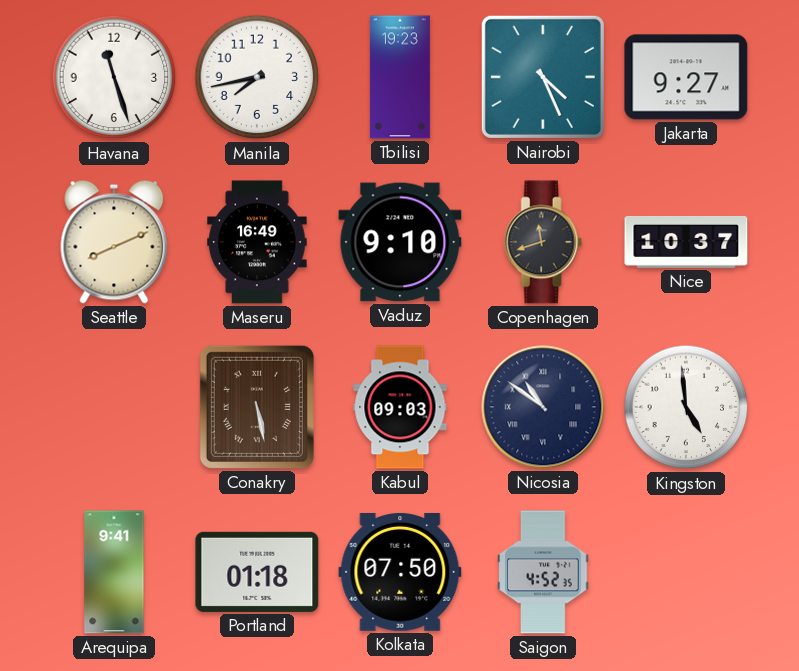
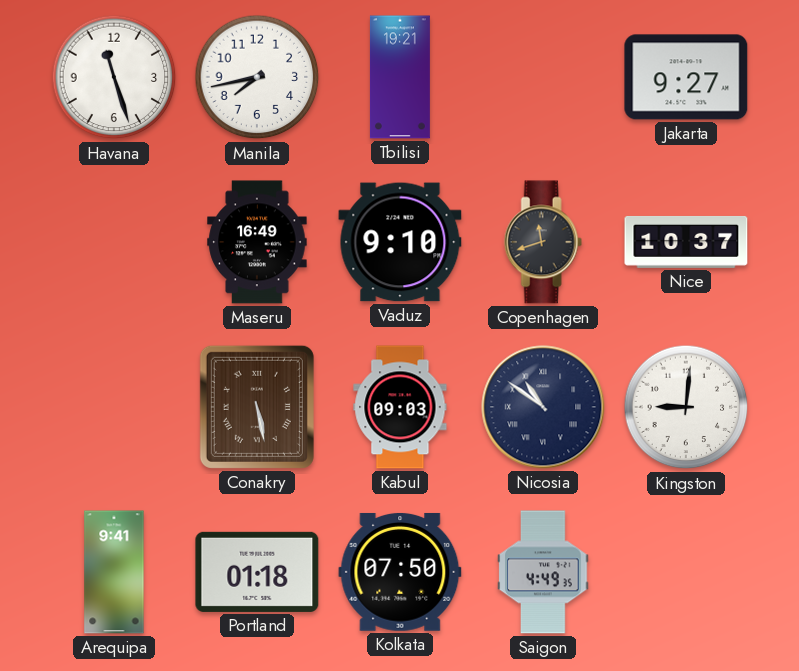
Tbilisi: 19:23 -> 19:21 (400, 77)
Nairobi: 4:26 -> none (543, 77)
Seattle: 8:11 -> none (114, 242)
Kingston: 4:59 -> 9:01 (686, 407)
Saigon: 4:52 -> 4:49 (543, 572)
